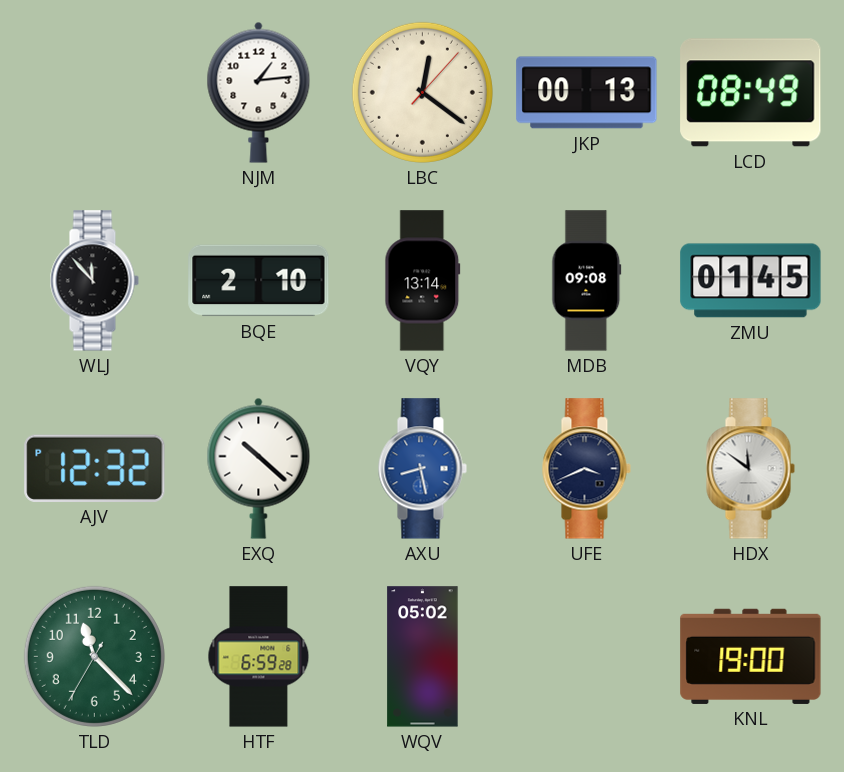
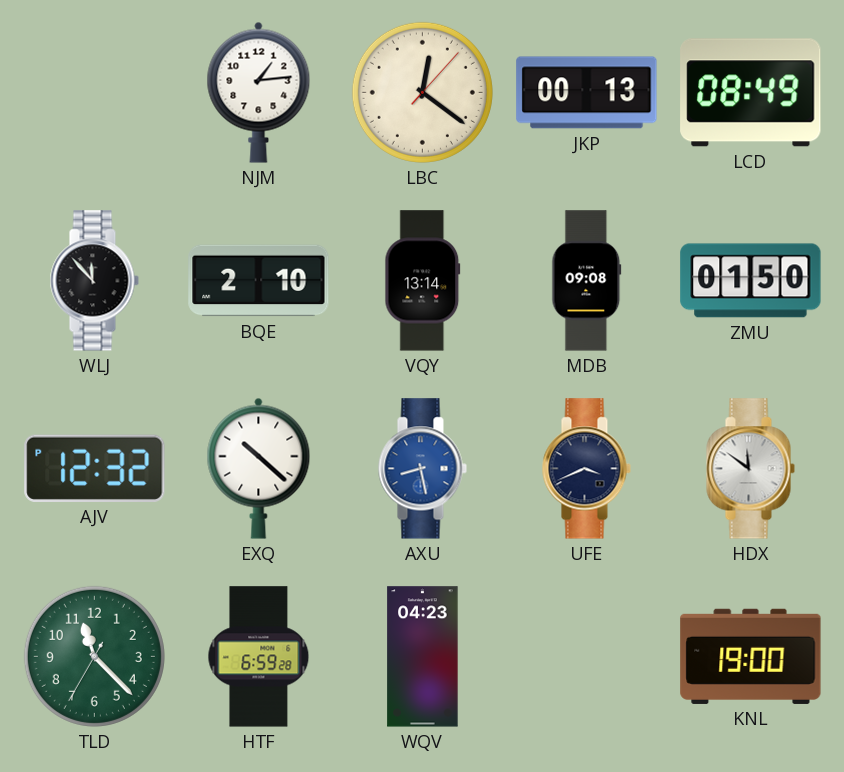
ZMU: 01:45 -> 01:50 (751, 281)
WQV: 05:02 -> 04:23 (423, 657)
